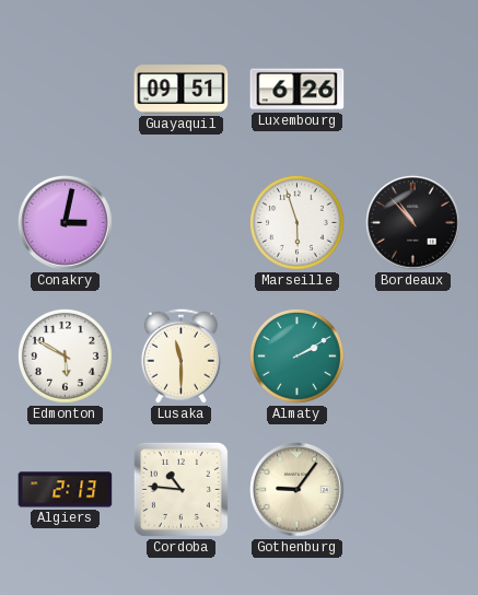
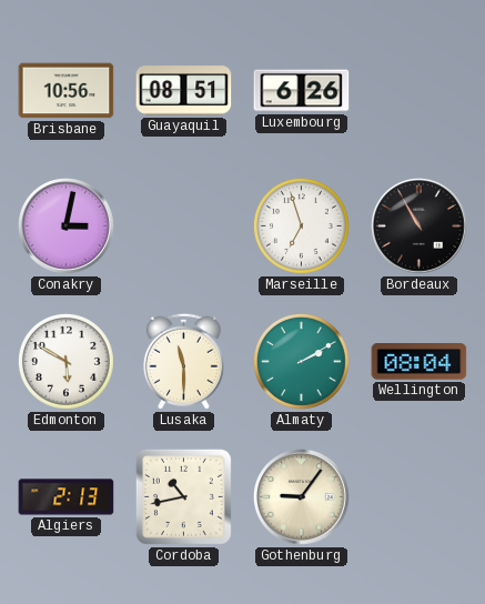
Brisbane: none -> 10:56 (67, 91)
Guayaquil: 09:51 -> 08:51 (184, 91)
Marseille: 5:57 -> 6:57 (301, 225)
Bordeaux: 10:53 -> 10:55 (420, 226)
Wellington: none -> 08:04 (420, 362)
Cordoba: 10:46 -> 10:43 (183, 496)
